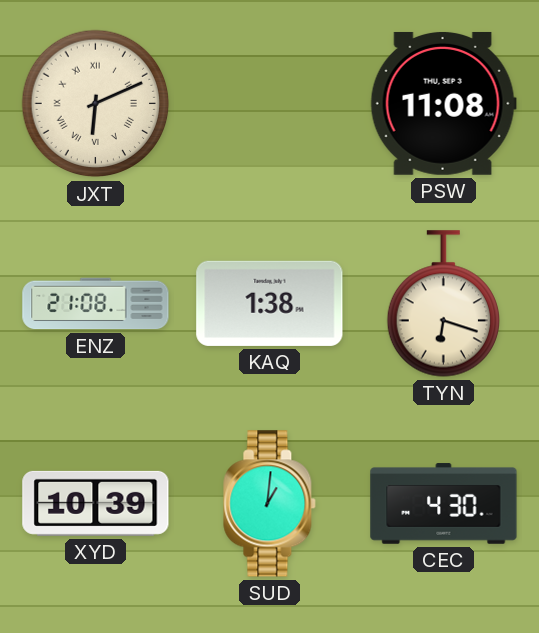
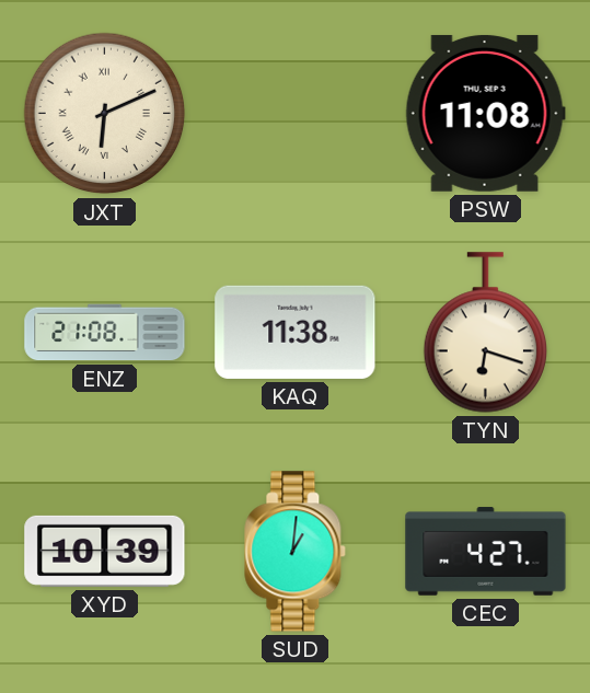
KAQ: 1:38 -> 11:38 (296, 332)
CEC: 4:30 -> 4:27 (486, 552)
